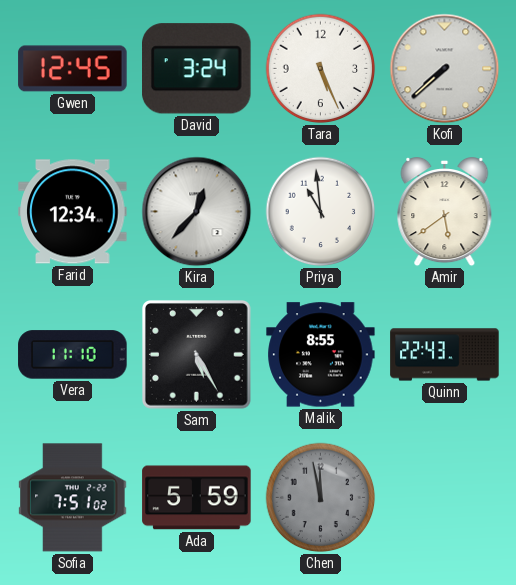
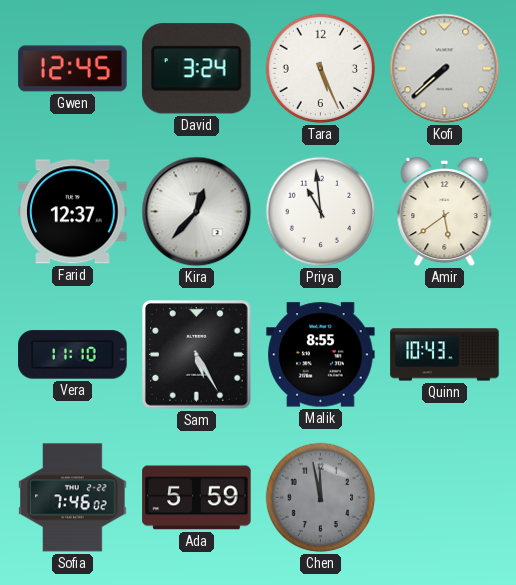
Farid: 12:34 -> 12:37 (73, 212)
Quinn: 22:43 -> 10:43 (445, 355)
Sofia: 7:51 -> 7:46 (73, 498)
